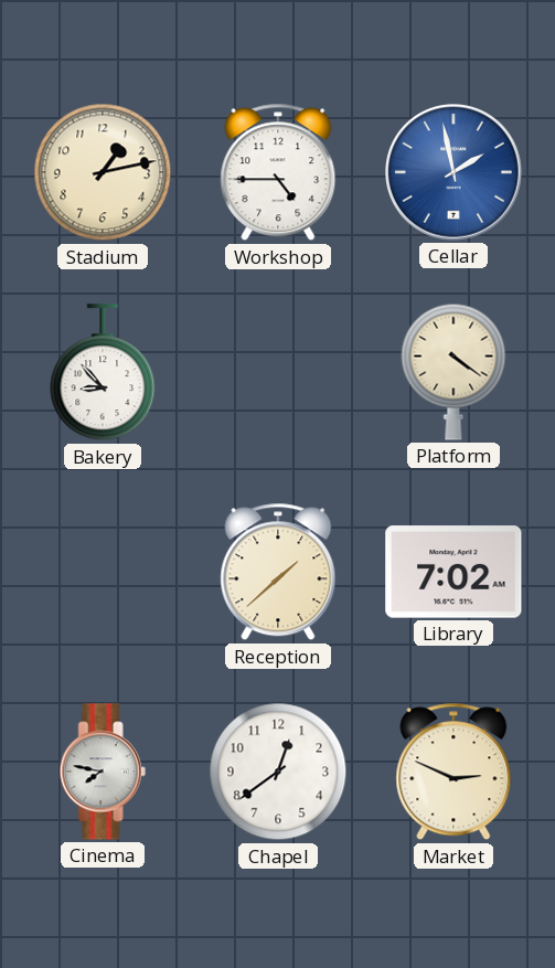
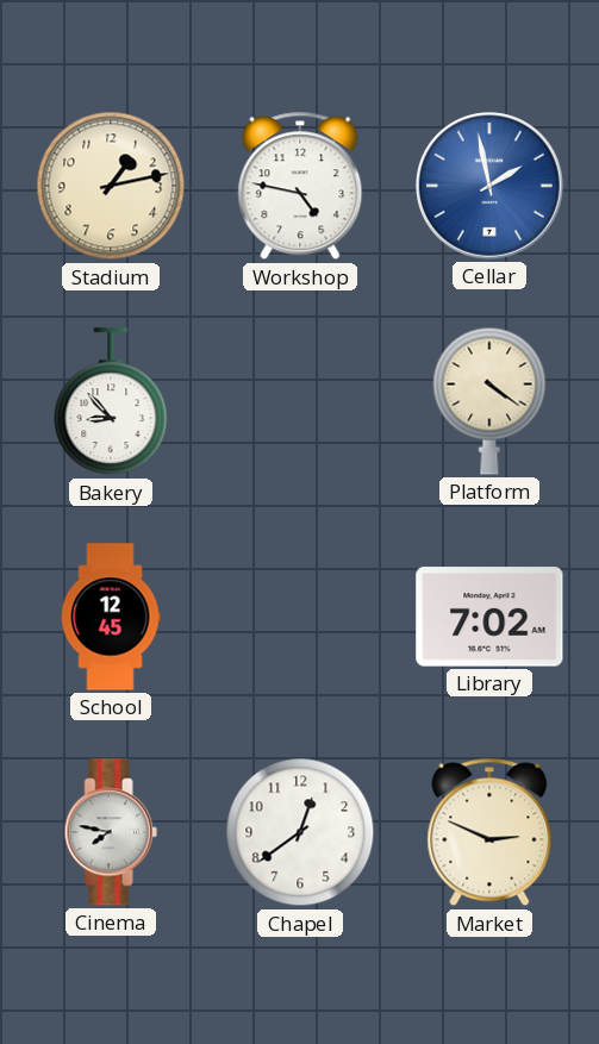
Workshop: 4:45 -> 4:47 (300, 186)
School: none -> 12:45 (111, 617)
Reception: 1:38 -> none (278, 572)
